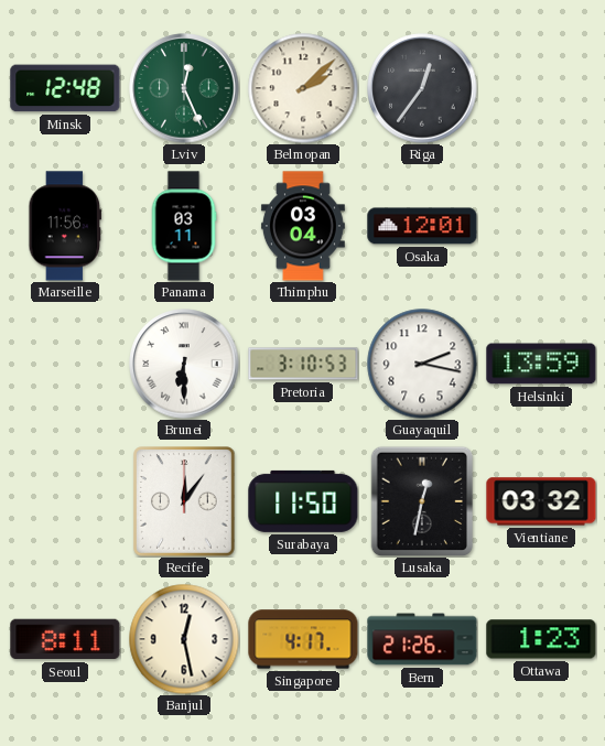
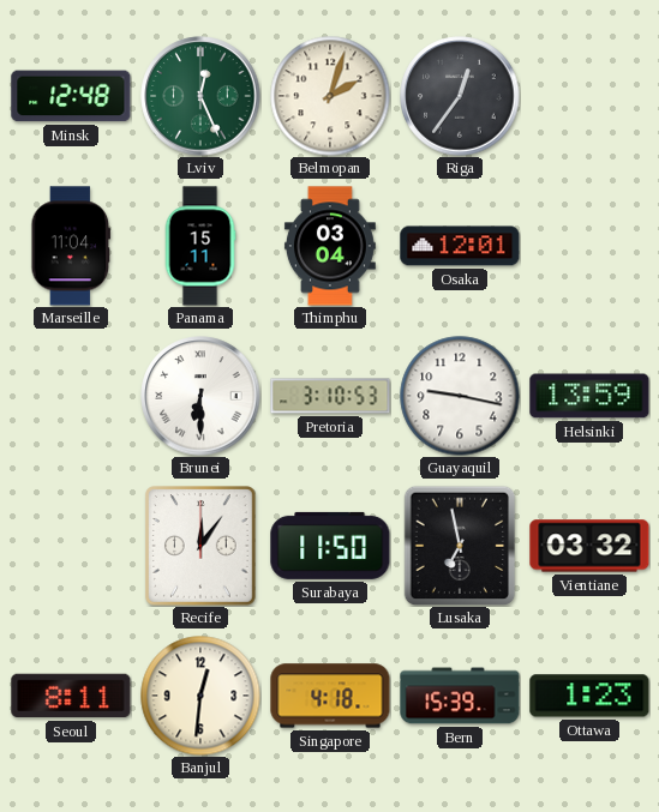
Belmopan: 2:08 -> 2:03 (330, 96)
Marseille: 11:56 -> 11:04 (71, 246)
Panama: 03:11 -> 15:11 (200, 246)
Guayaquil: 2:17 -> 9:17 (460, 396)
Lusaka: 12:32 -> 6:58 (460, 546)
Banjul: 12:28 -> 12:31 (200, 696)
Singapore: 4:17 -> 4:18 (330, 696)
Bern: 21:26 -> 15:39 (460, 696)
